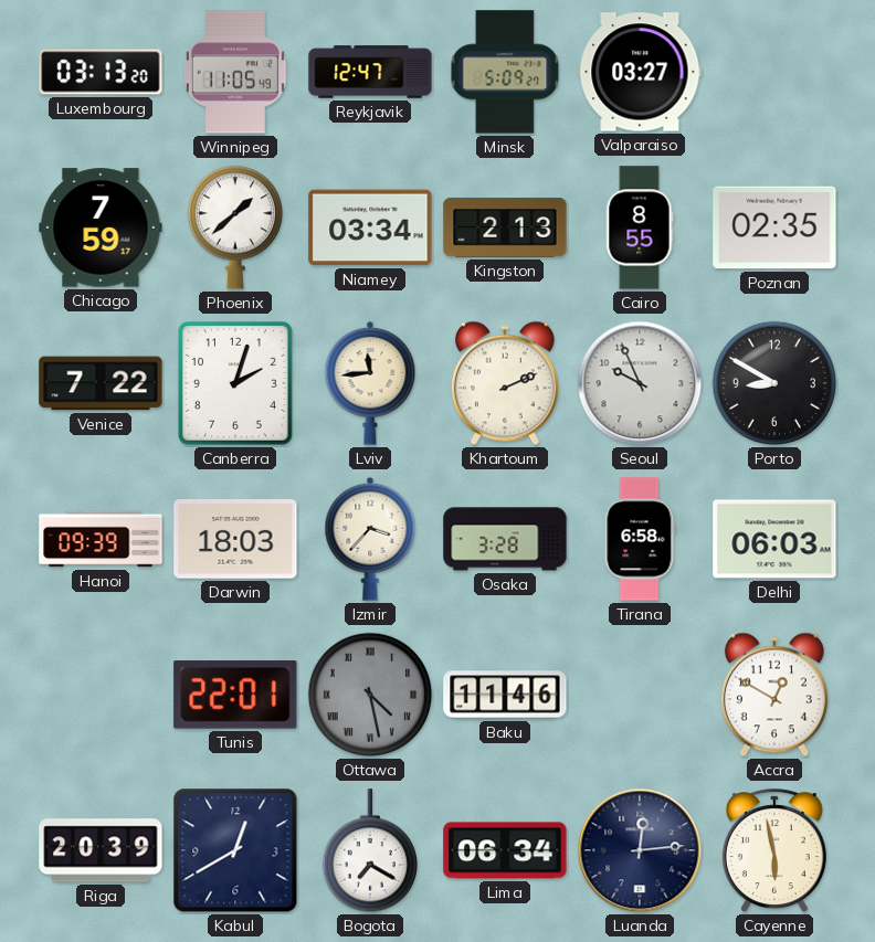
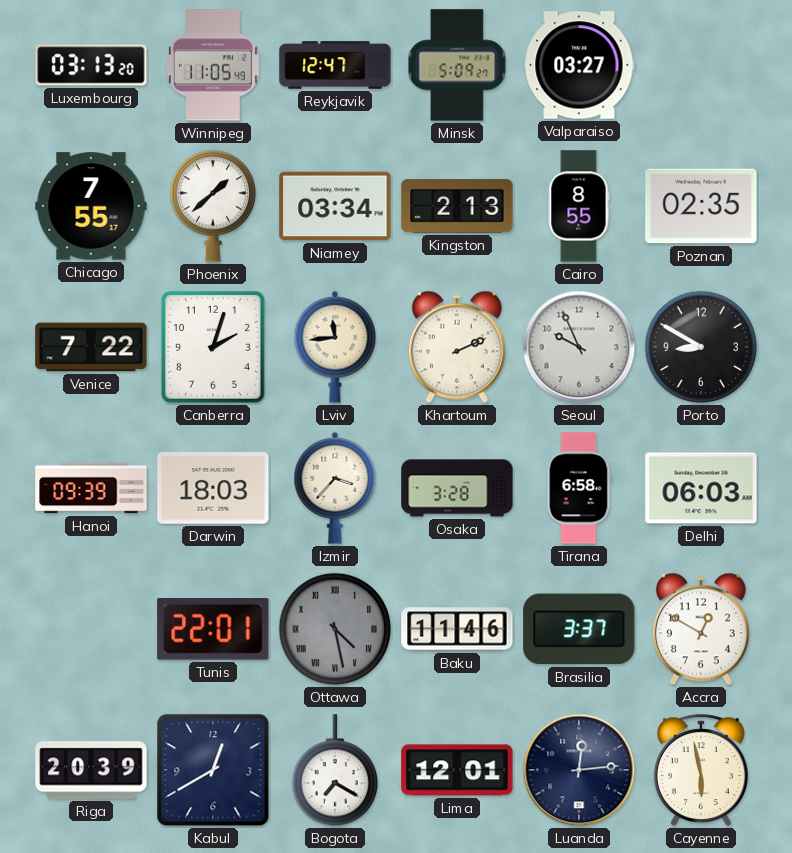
Chicago: 7:59 -> 7:55 (91, 206)
Brasilia: none -> 3:37 (579, 629)
Lima: 06:34 -> 12:01 (457, 770)
